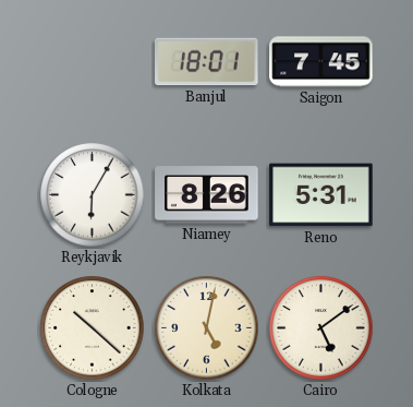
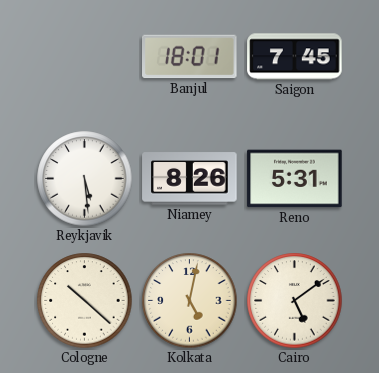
Reykjavik: 6:05 -> 5:29 (85, 179)
